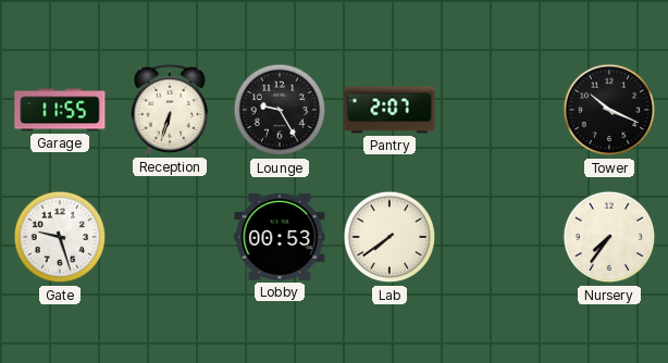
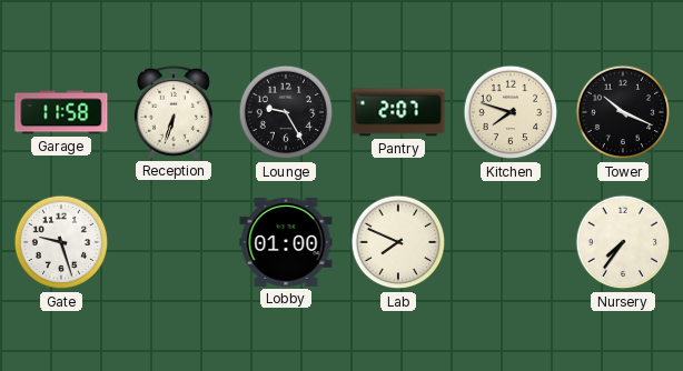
Garage: 11:55 -> 11:58 (61, 112)
Kitchen: none -> 7:48 (511, 112)
Lobby: 00:53 -> 01:00 (286, 242)
Lab: 7:39 -> 7:49 (398, 242)
